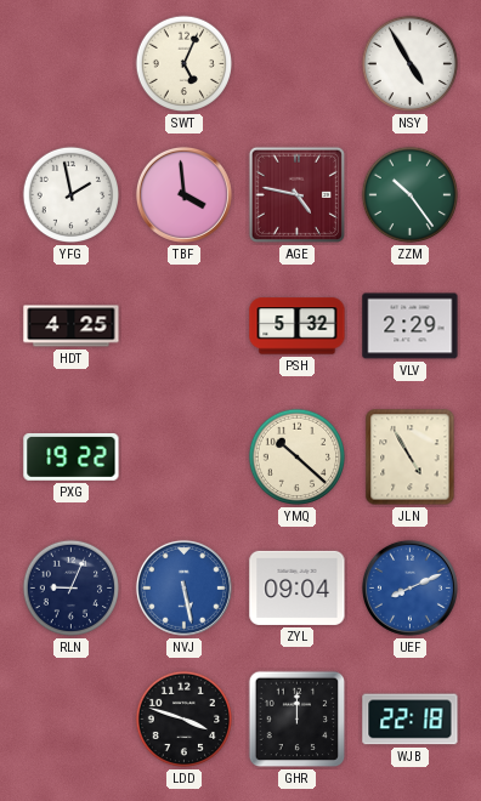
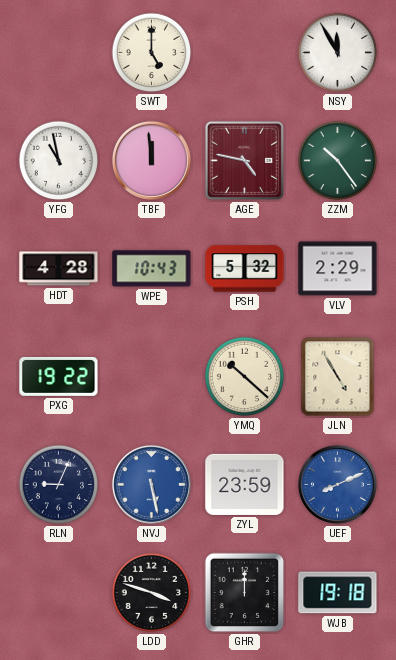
SWT: 5:04 -> 5:00 (152, 53)
NSY: 4:55 -> 11:55 (338, 53)
YFG: 1:58 -> 10:58 (59, 161)
TBF: 3:59 -> 11:59 (151, 160)
HDT: 4:25 -> 4:28 (59, 269)
WPE: none -> 10:43 (152, 269)
ZYL: 09:04 -> 23:59 (245, 484)
WJB: 22:18 -> 19:18 (338, 593)
